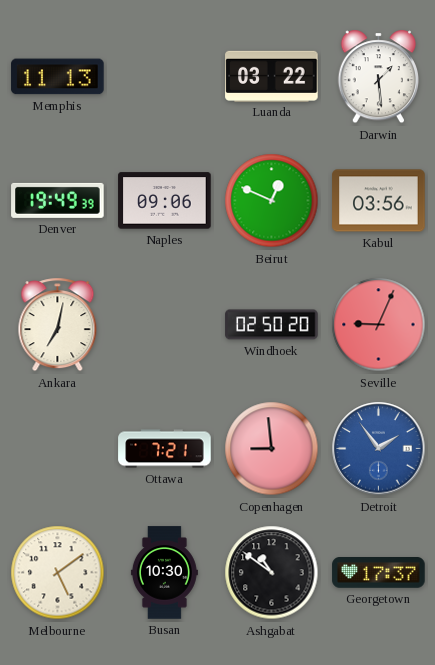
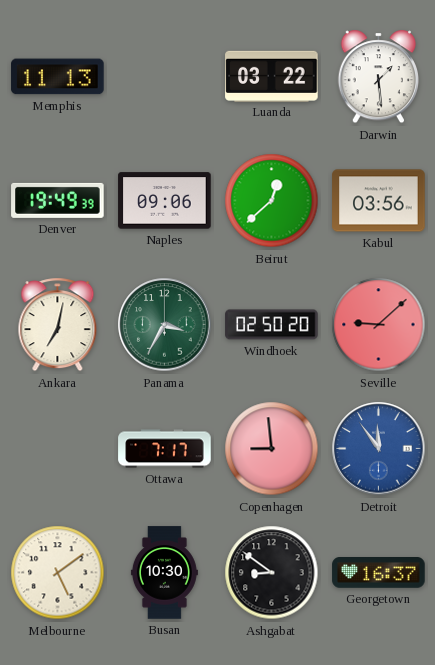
Beirut: 12:49 -> 12:38 (272, 201)
Panama: none -> 3:35 (165, 325)
Seville: 9:04 -> 9:08 (379, 325)
Ottawa: 7:21 -> 7:17 (165, 449)
Detroit: 1:54 -> 11:54 (379, 449)
Ashgabat: 10:51 -> 8:51 (272, 573)
Georgetown: 17:37 -> 16:37 (379, 573)
